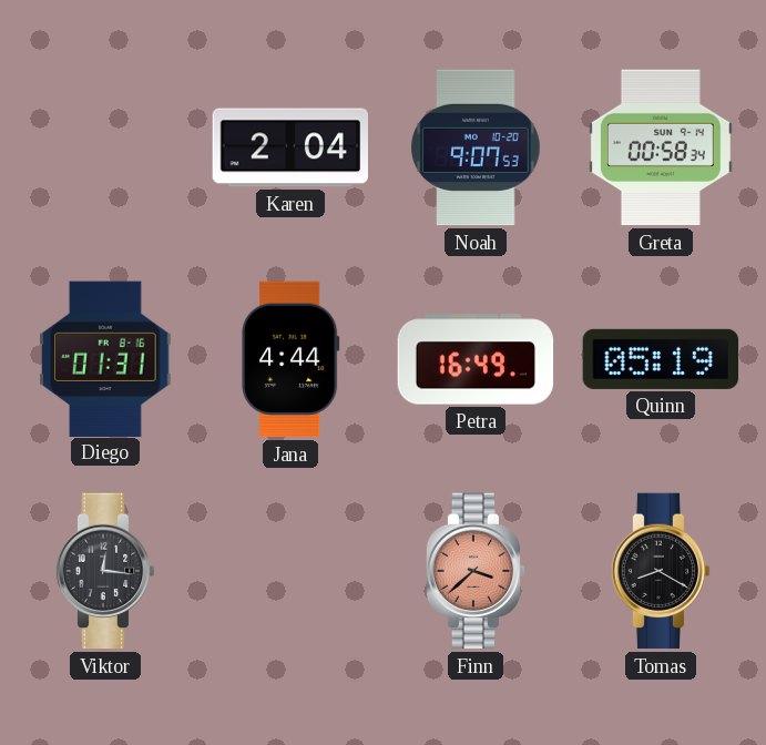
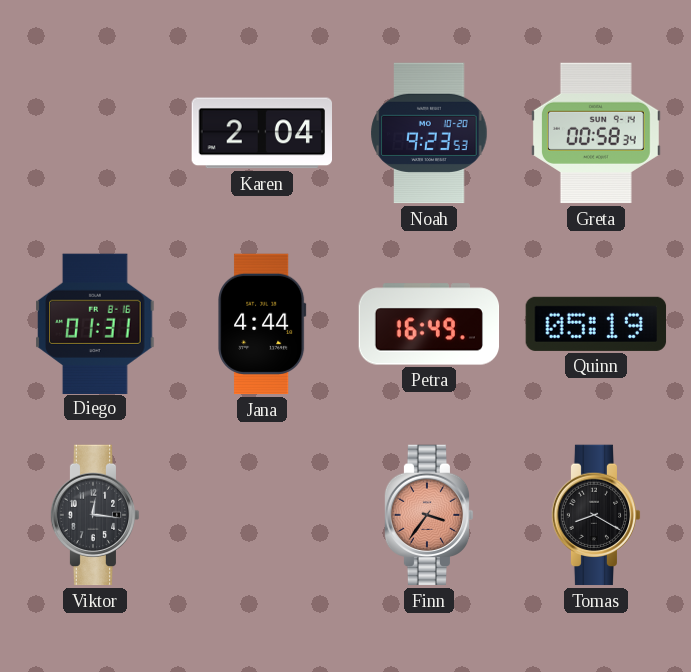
Noah: 9:07 -> 9:23 (429, 133)
Finn: 3:38 -> 3:36 (429, 515)
